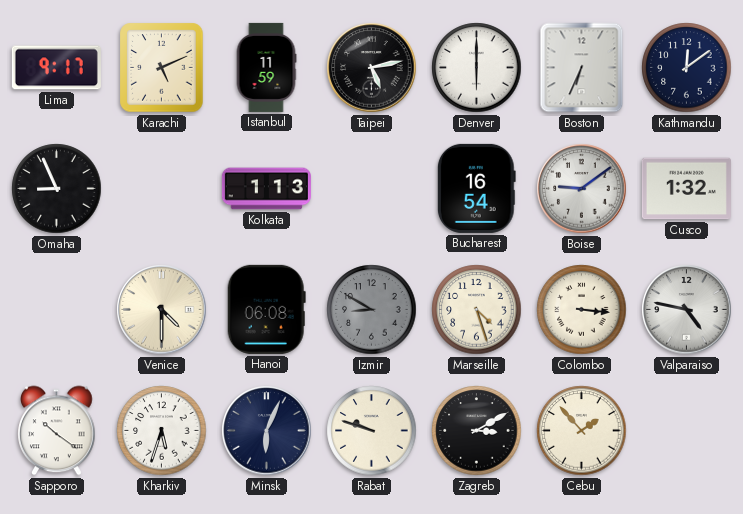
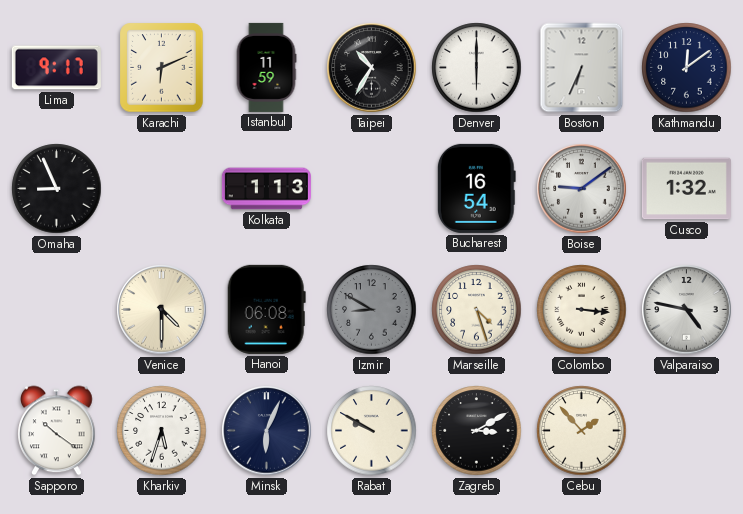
Karachi: 5:11 -> 6:11 (162, 68)
Taipei: 5:13 -> 10:35 (372, 68)
Rabat: 9:48 -> 9:50 (372, 431)
